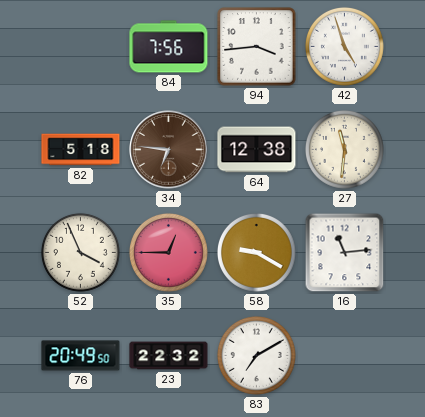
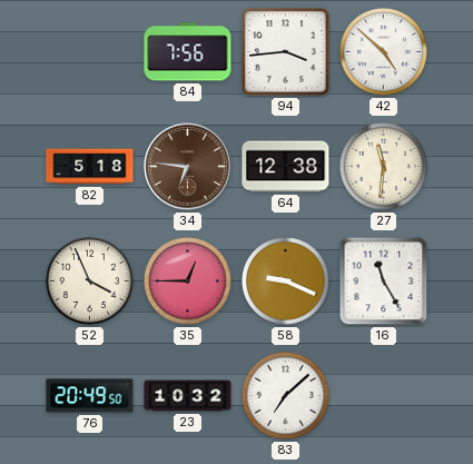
42: 4:57 -> 4:52 (383, 51)
58: 9:20 -> 9:19 (285, 280)
16: 11:14 -> 11:25 (384, 282)
23: 22:32 -> 10:32 (188, 396)
83: 7:10 -> 7:08 (285, 395)
